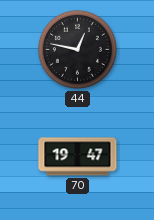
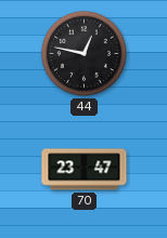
70: 19:47 -> 23:47 (85, 170)
